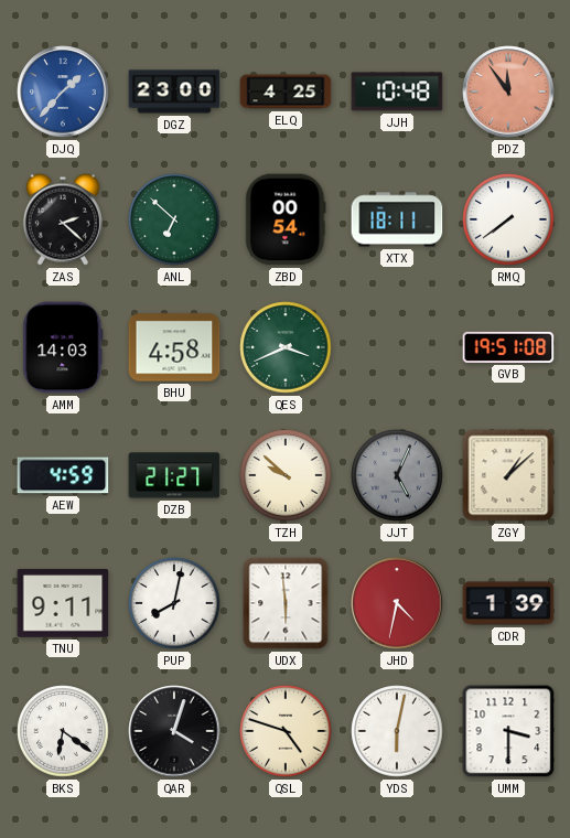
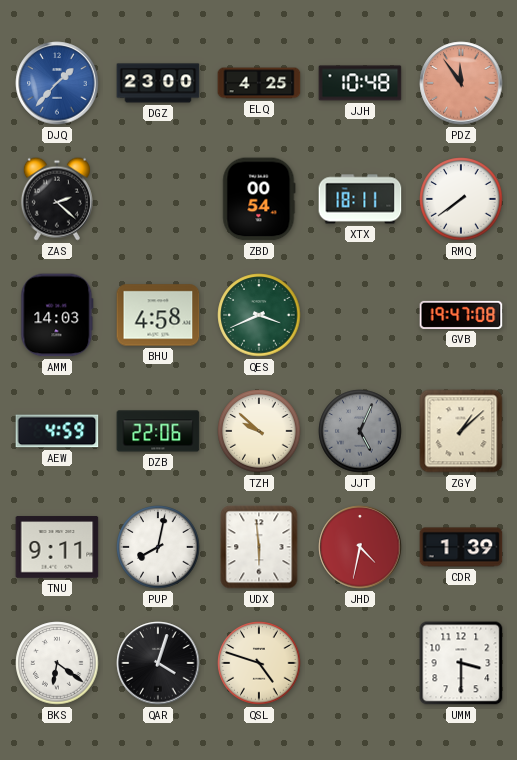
ANL: 6:52 -> none (174, 219)
GVB: 19:51 -> 19:47 (461, 315)
DZB: 21:27 -> 22:06 (158, 431)
YDS: 6:02 -> none (397, 731)
